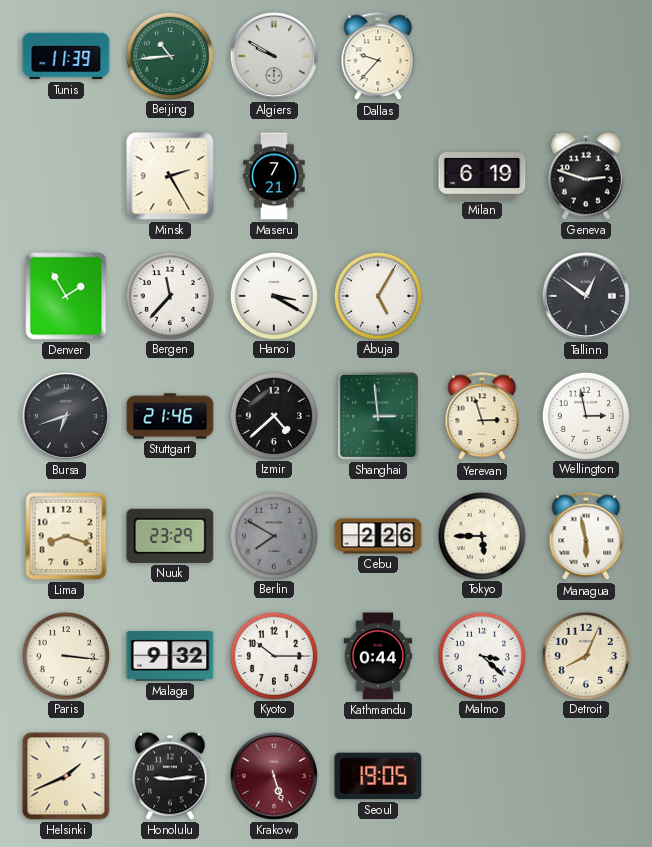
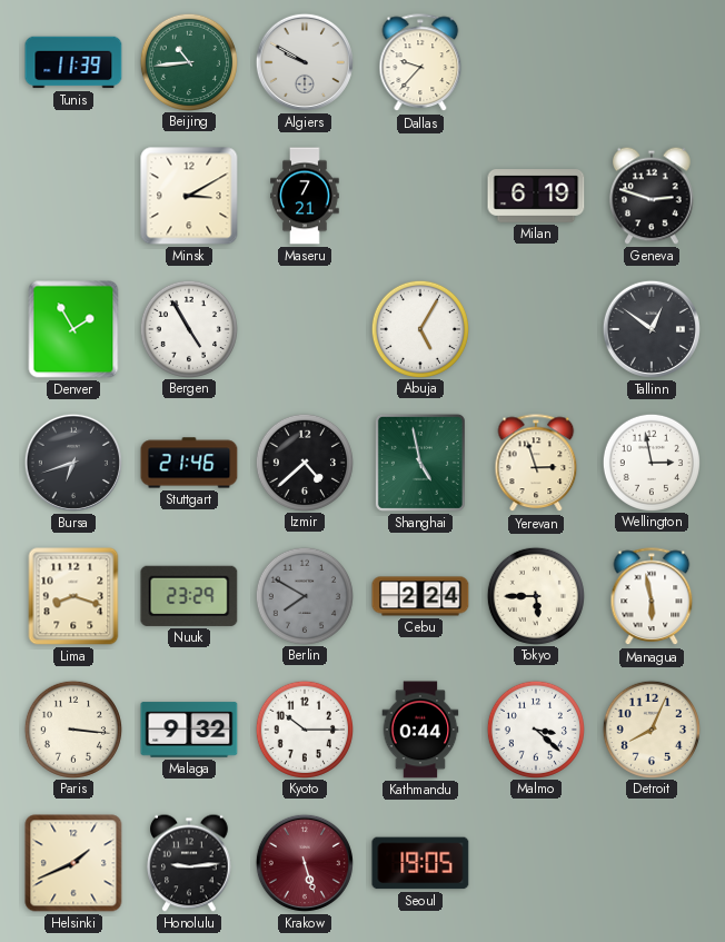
Minsk: 2:25 -> 3:10 (189, 196)
Bergen: 11:37 -> 4:55 (188, 328)
Hanoi: 3:20 -> none (273, 295)
Shanghai: 2:59 -> 4:58 (420, 463)
Cebu: 2:26 -> 2:24 (420, 596)
